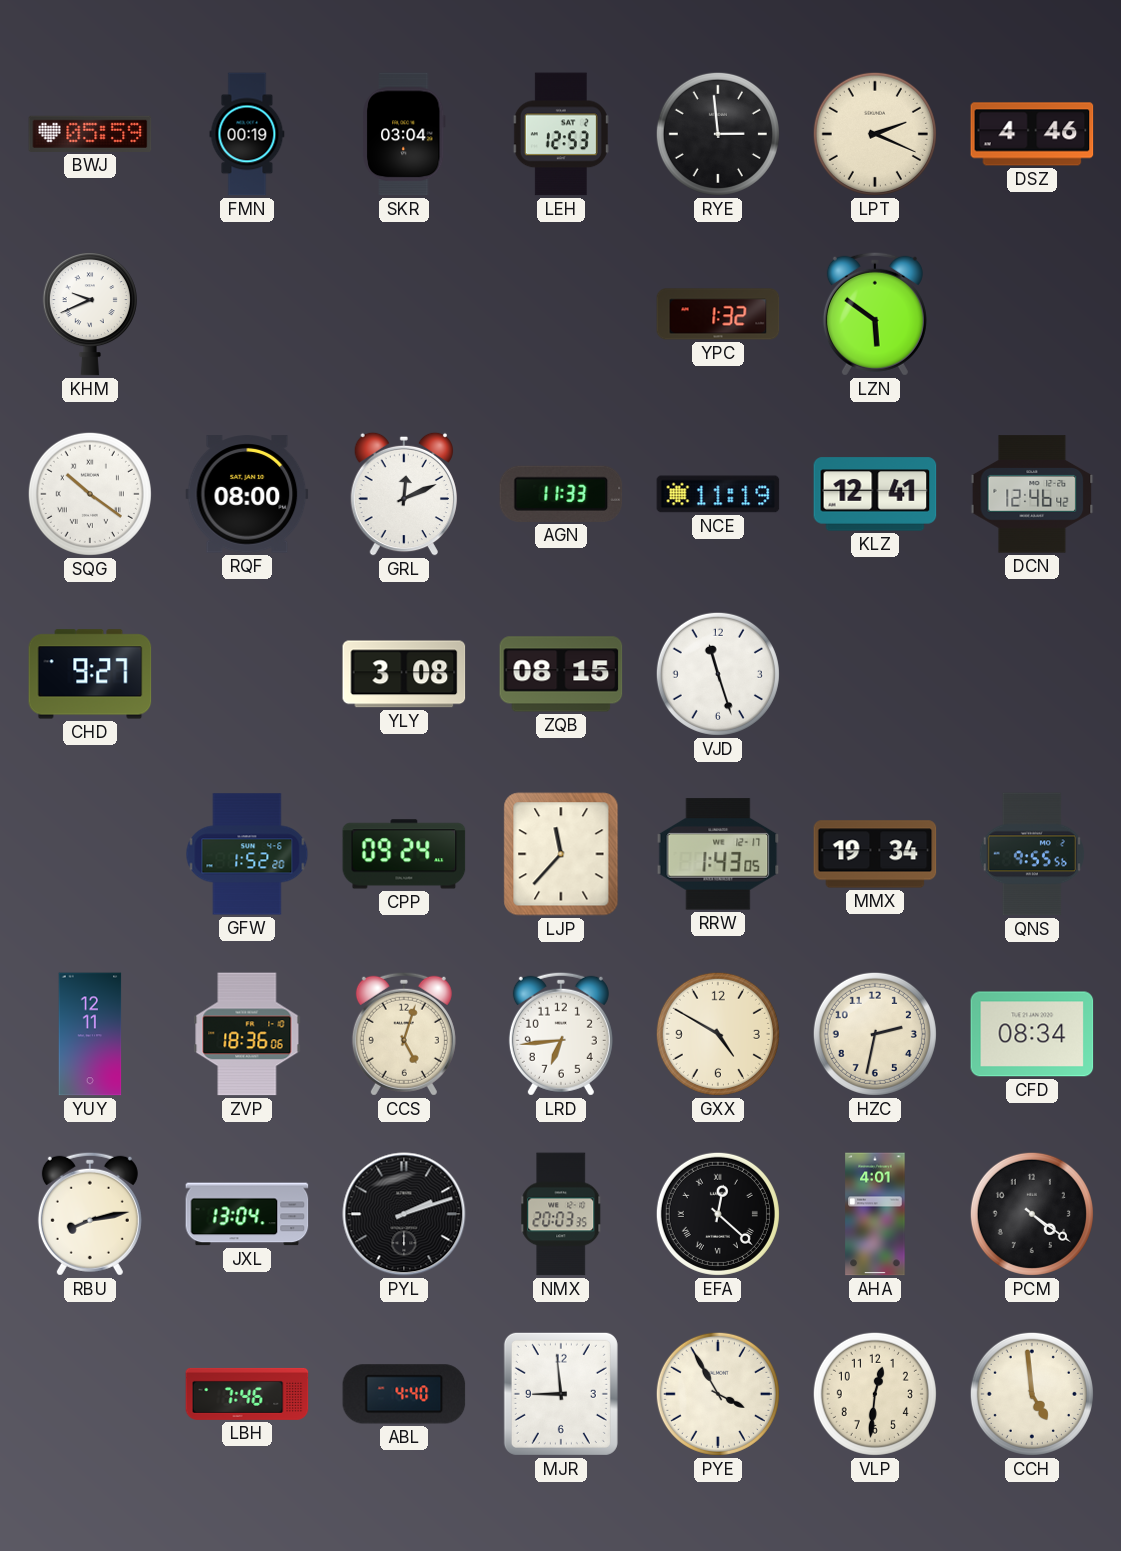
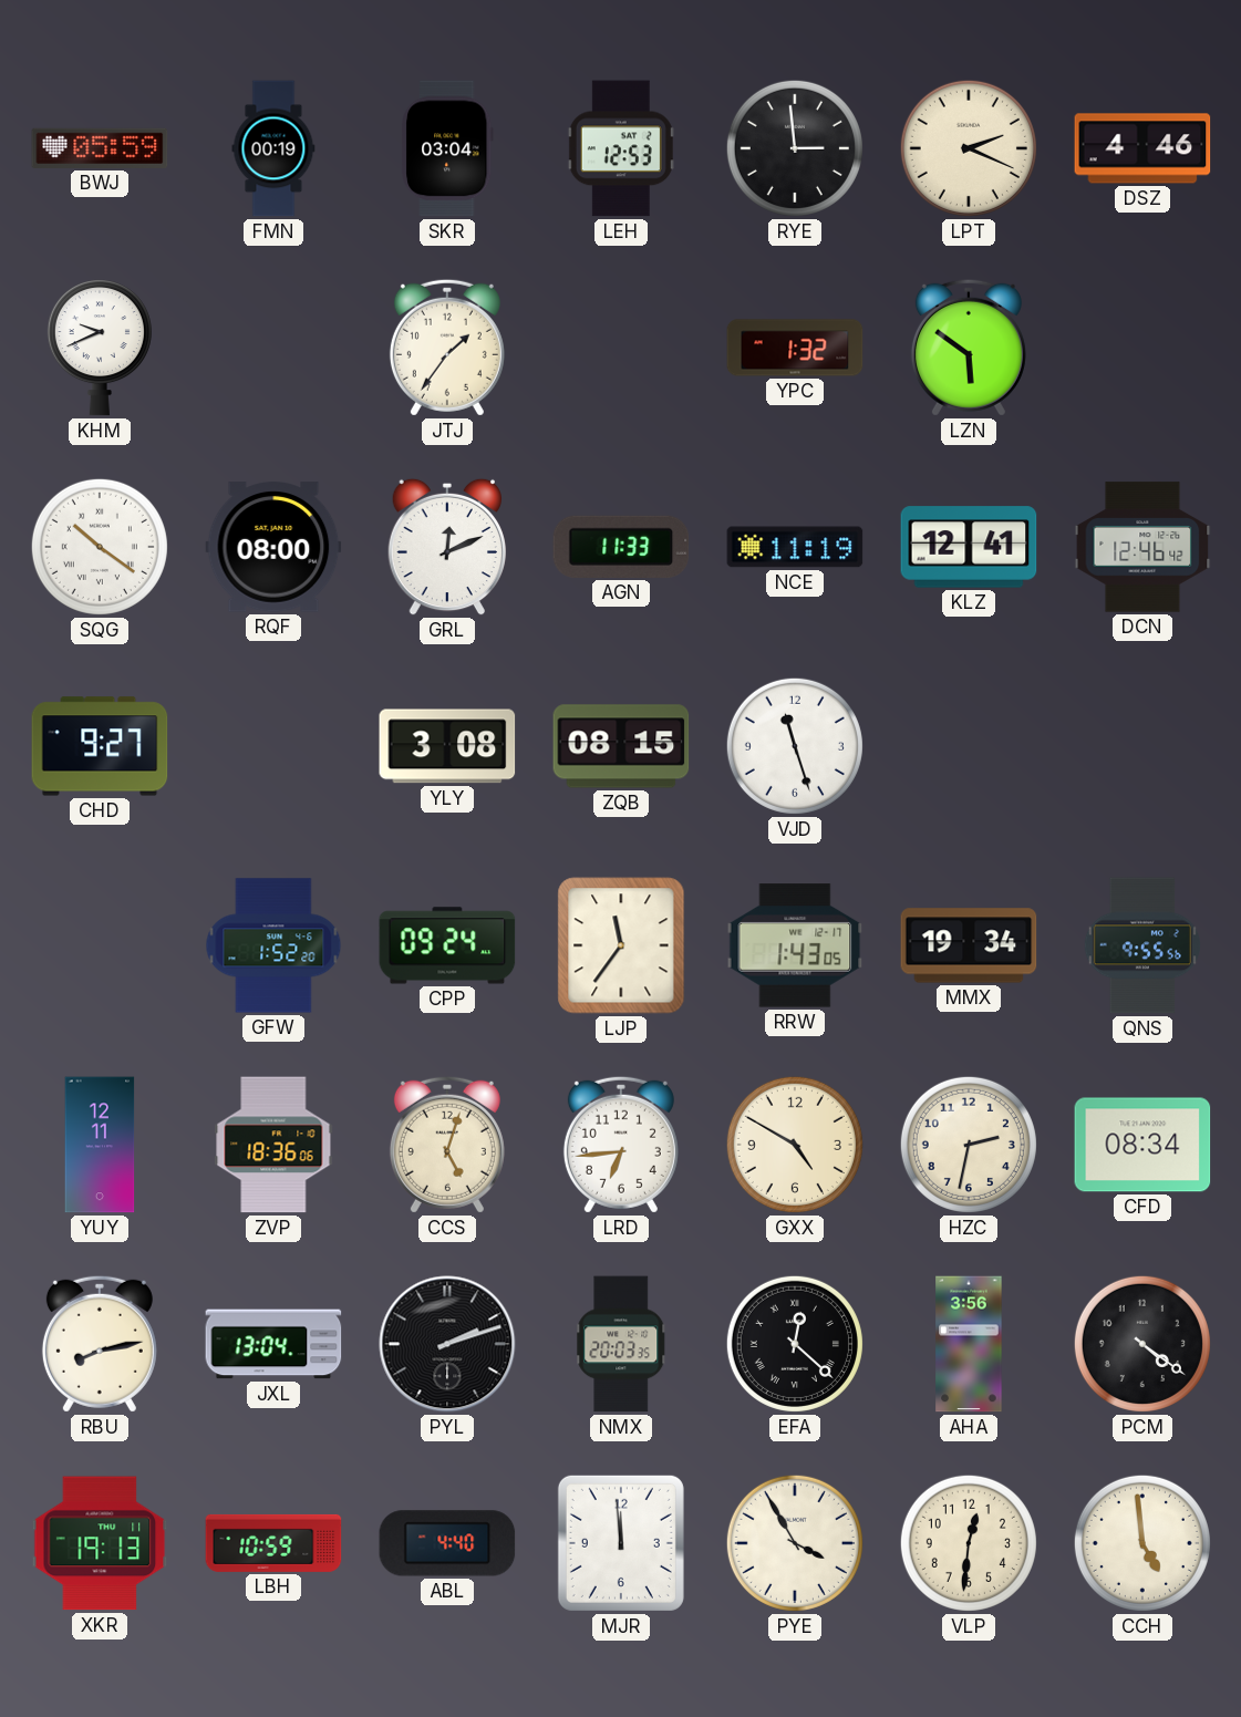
JTJ: none -> 1:36 (447, 348)
LJP: 11:37 -> 11:36 (621, 945)
AHA: 4:01 -> 3:56 (969, 1344)
XKR: none -> 19:13 (100, 1543)
LBH: 7:46 -> 10:59 (273, 1543)
MJR: 8:59 -> 11:59 (621, 1543)
